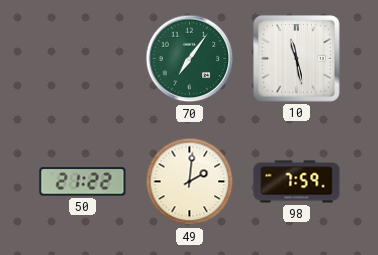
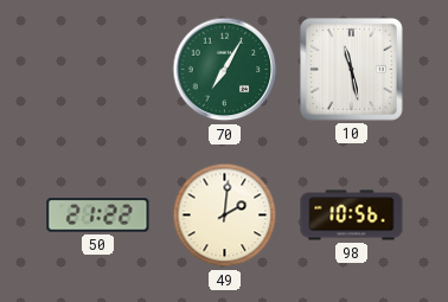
70: 7:06 -> 7:05 (225, 70)
98: 7:59 -> 10:56 (352, 216)
